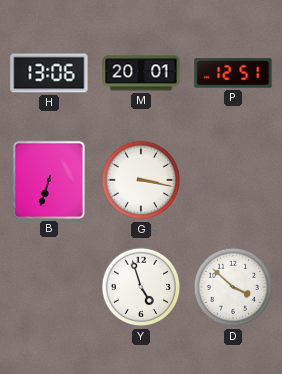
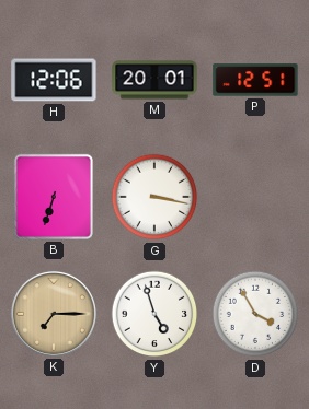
H: 13:06 -> 12:06 (54, 80)
K: none -> 7:15 (54, 314)
D: 3:52 -> 3:55 (255, 314)
